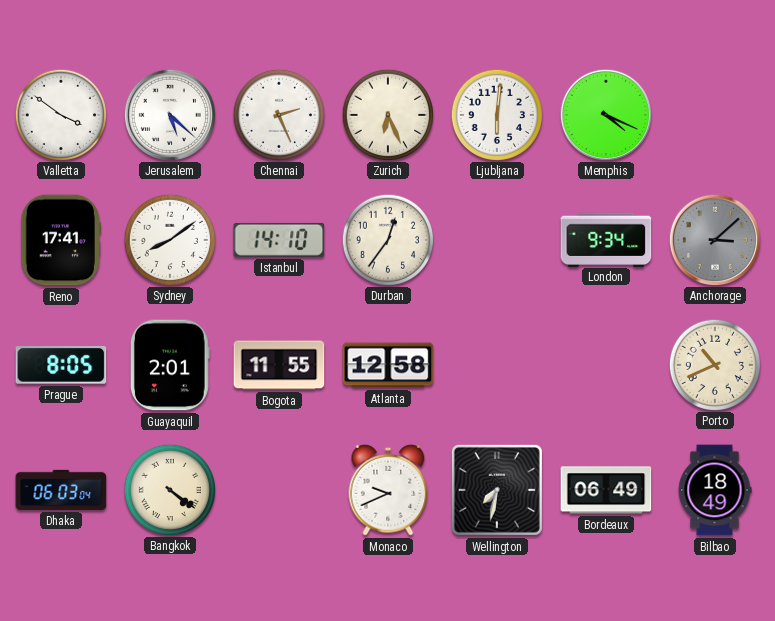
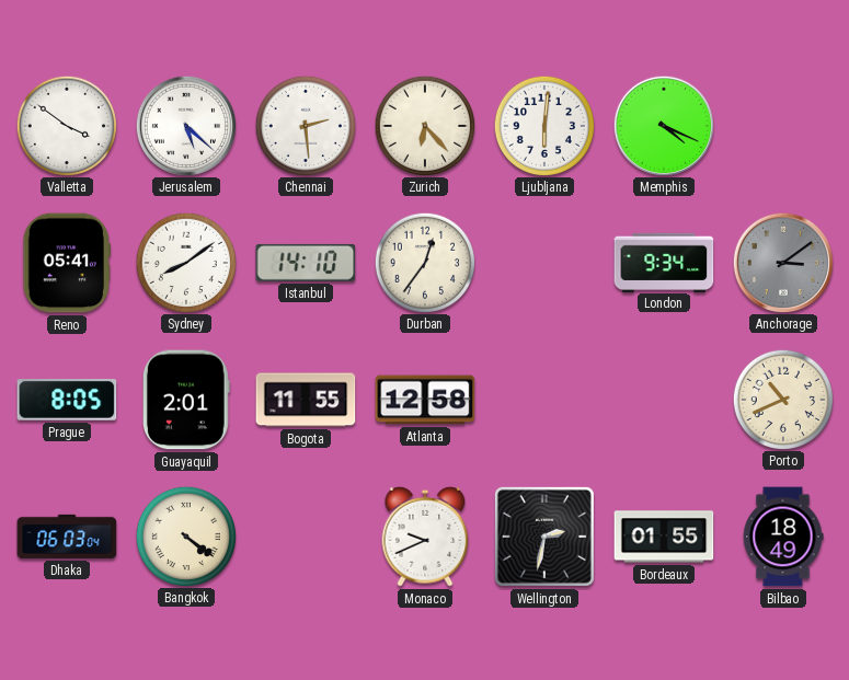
Chennai: 2:26 -> 2:29 (305, 125)
Zurich: 6:26 -> 6:23 (424, 125)
Reno: 17:41 -> 05:41 (67, 263)
Anchorage: 3:08 -> 3:09 (782, 262)
Wellington: 7:32 -> 2:32 (544, 537)
Bordeaux: 06:49 -> 01:55 (664, 537)
